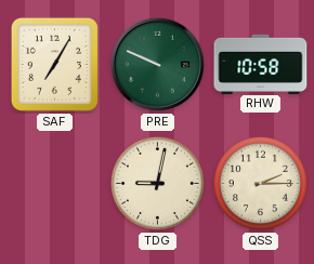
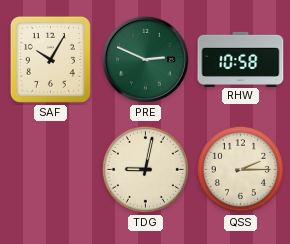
SAF: 7:05 -> 10:05 (50, 59)
PRE: 9:49 -> 2:49 (145, 59)
